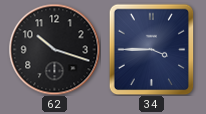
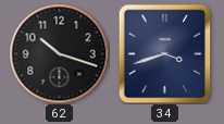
34: 3:45 -> 3:42 (165, 53)
